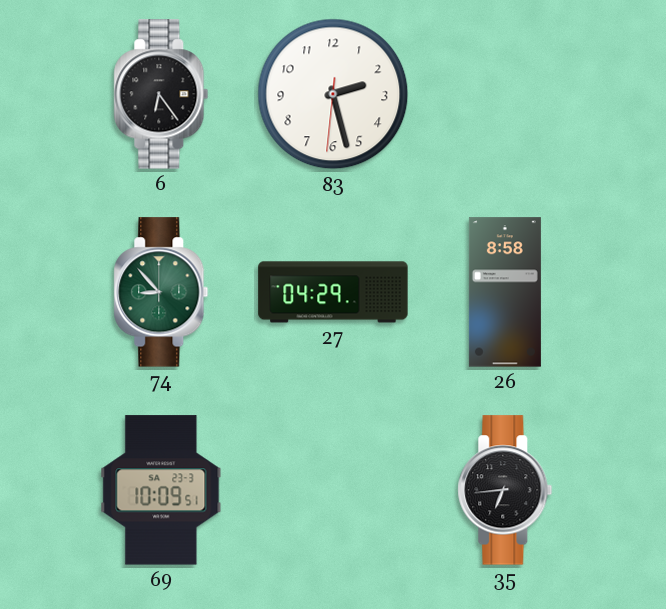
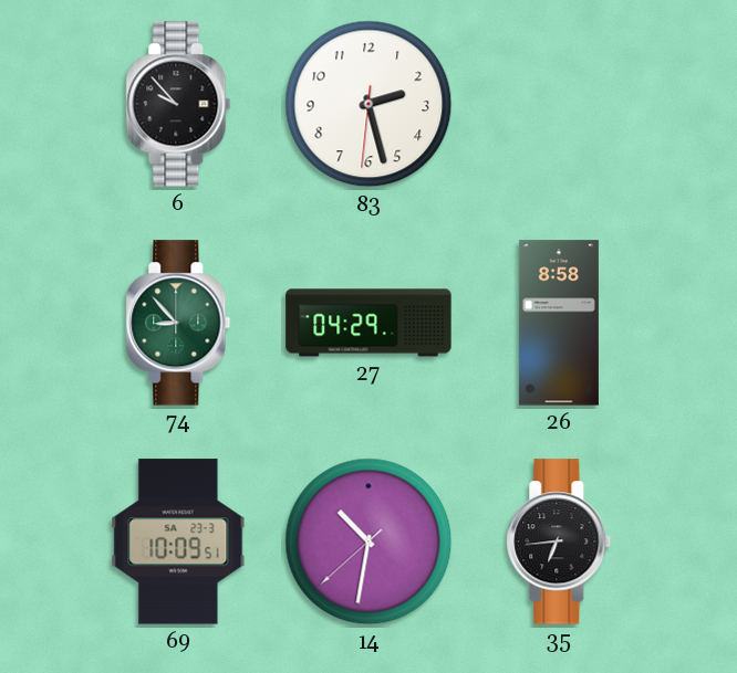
6: 6:24 -> 9:53 (178, 104)
14: none -> 10:31 (369, 541)
